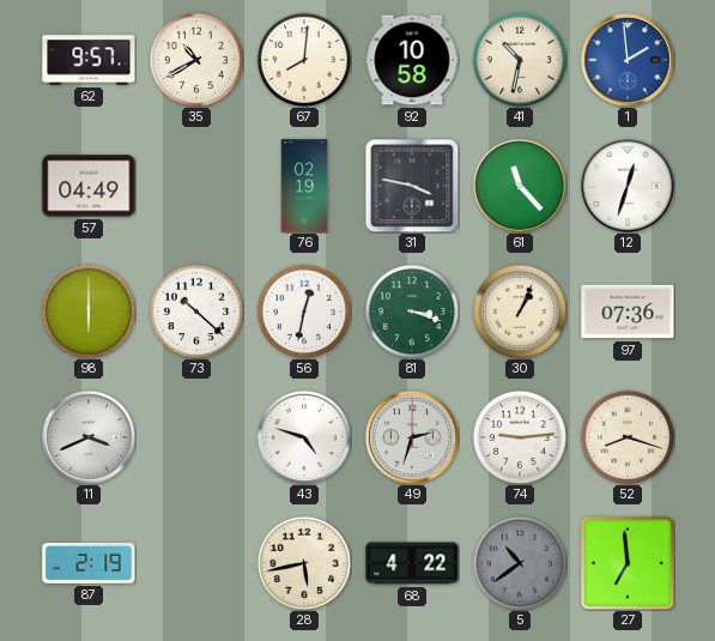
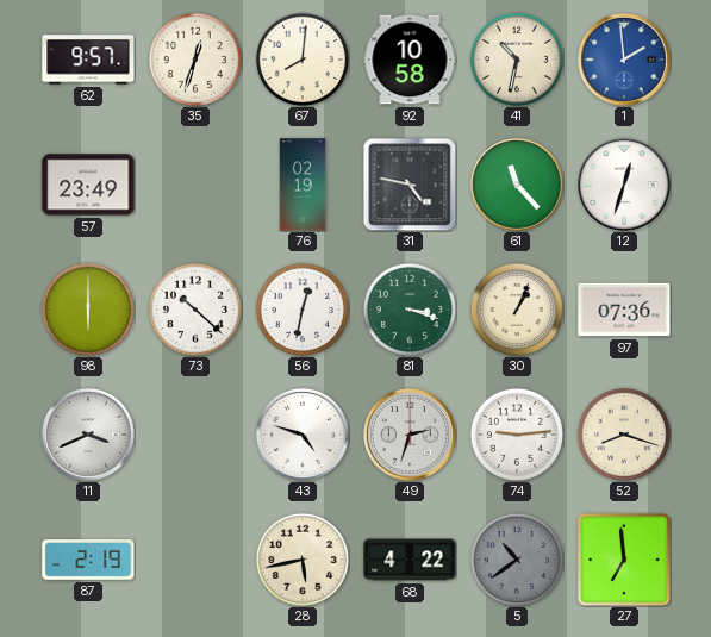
35: 10:40 -> 12:33 (195, 60)
57: 04:49 -> 23:49 (88, 185)
31: 3:47 -> 4:47 (410, 185)
